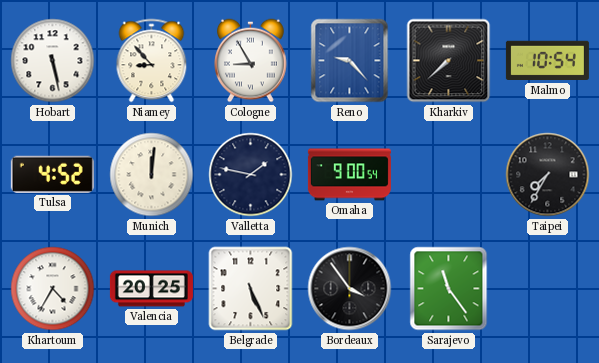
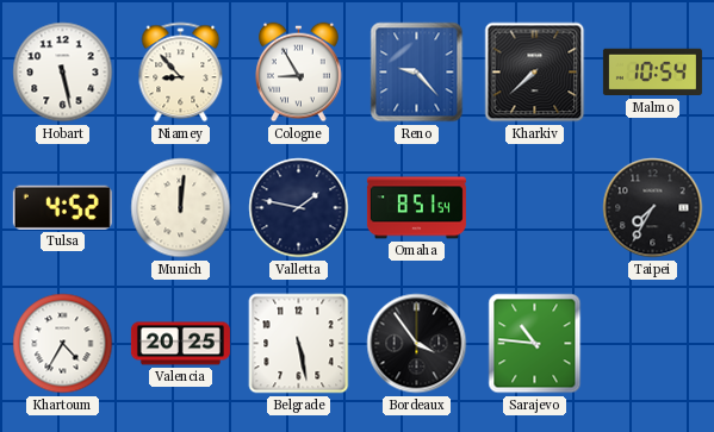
Omaha: 9:00 -> 8:51 (416, 208)
Belgrade: 5:26 -> 5:28 (299, 344)
Sarajevo: 11:24 -> 10:46 (535, 344)
